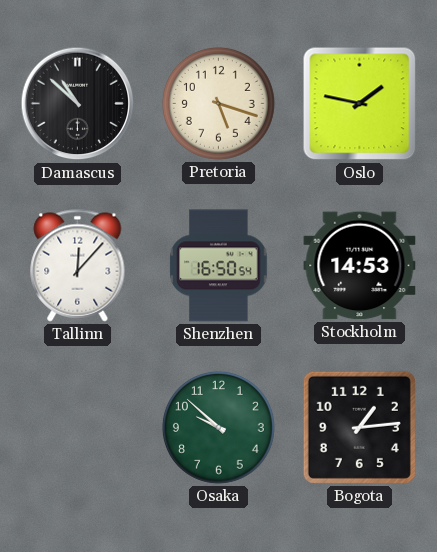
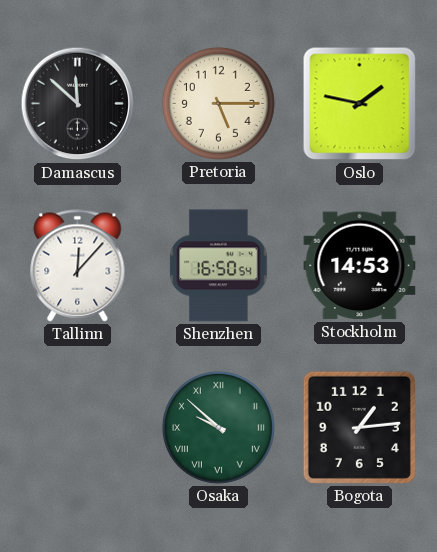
Damascus: 10:52 -> 11:52 (78, 104)
Pretoria: 5:18 -> 5:15 (218, 103)
Osaka numerals: Arabic -> Roman (218, 427)
